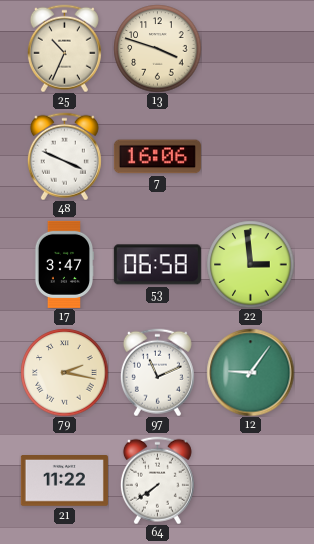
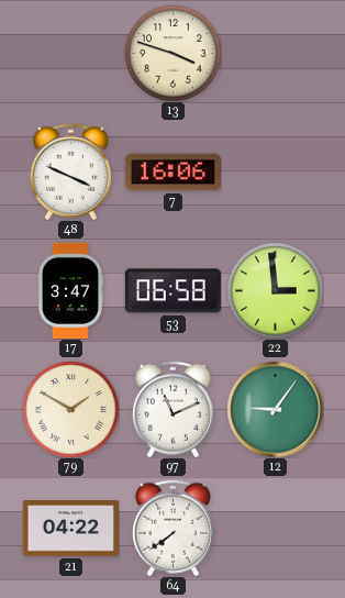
25: 10:34 -> none (64, 48)
79: 2:17 -> 1:50 (70, 409)
21: 11:22 -> 04:22 (70, 529)
